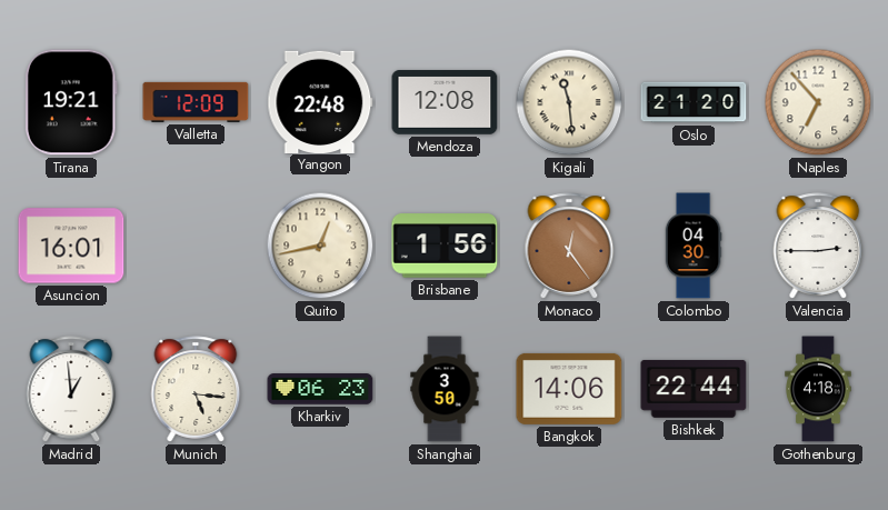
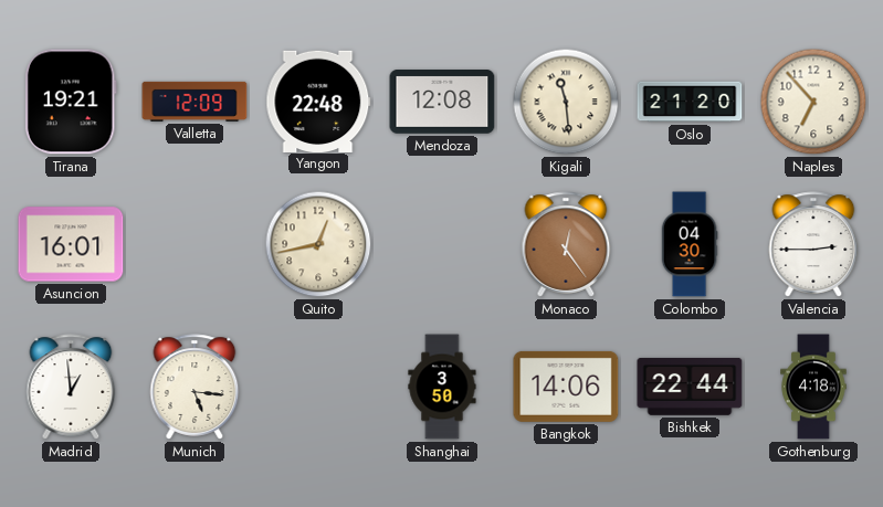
Brisbane: 1:56 -> none (445, 246)
Kharkiv: 06:23 -> none (320, 389)
